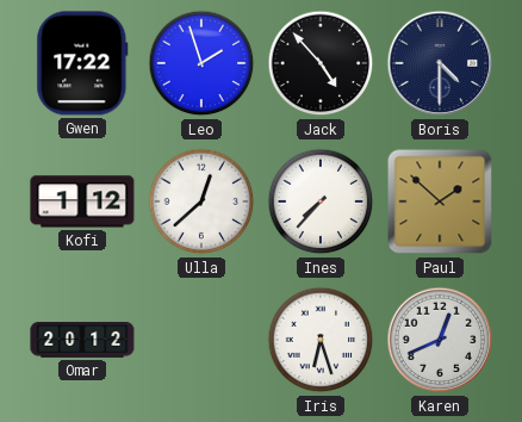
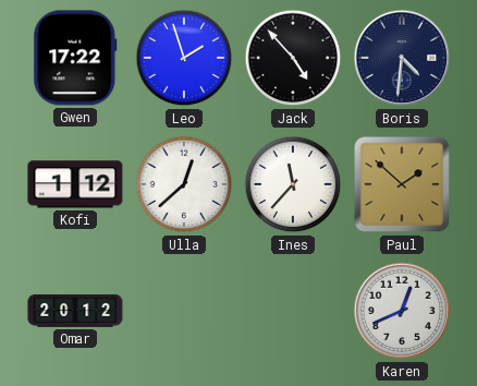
Boris: 4:30 -> 4:31 (402, 58)
Ines: 7:37 -> 11:37 (293, 184)
Iris: 6:27 -> none (321, 340)
